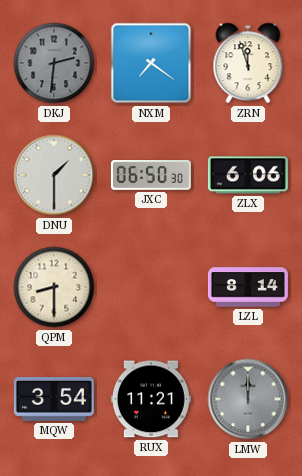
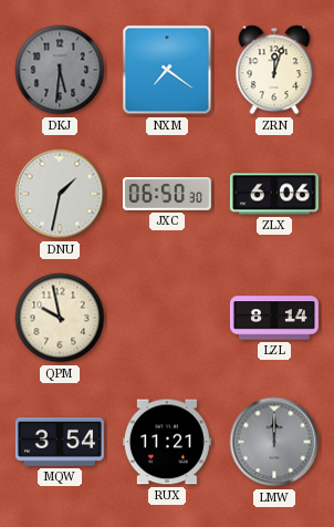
DKJ: 2:31 -> 5:31 (60, 70)
ZRN: 11:57 -> 12:03 (274, 70)
DNU: 1:30 -> 1:32 (60, 194)
QPM: 8:30 -> 9:58 (60, 318)
